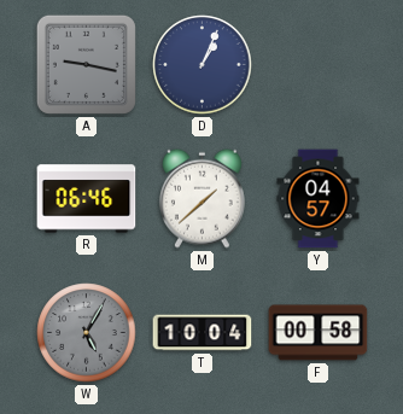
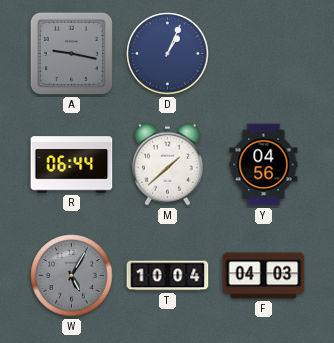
R: 06:46 -> 06:44 (72, 165)
Y: 04:57 -> 04:56 (264, 165)
F: 00:58 -> 04:03 (264, 276)
